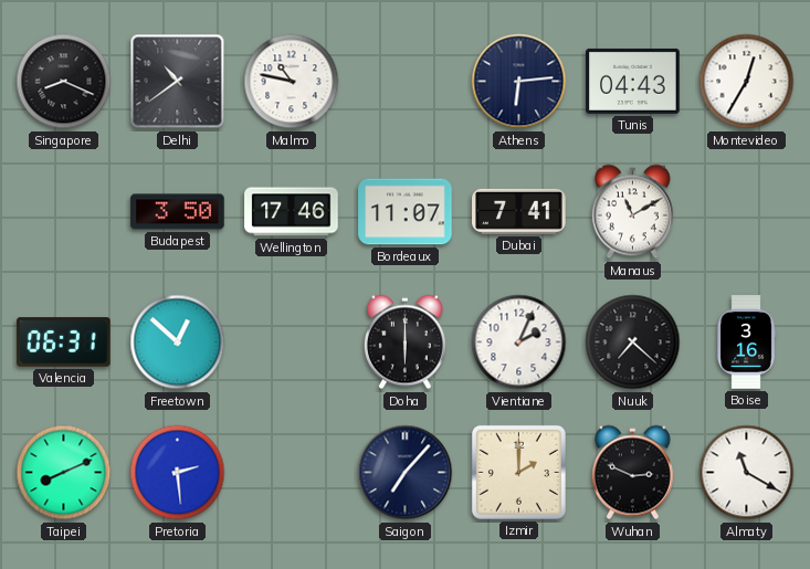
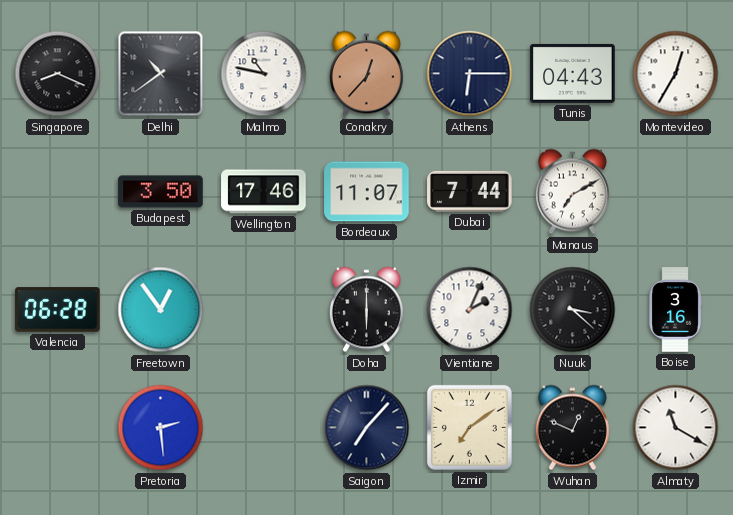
Conakry: none -> 12:37 (366, 74)
Athens: 6:14 -> 6:15 (470, 74)
Dubai: 7:41 -> 7:44 (470, 191)
Manaus: 11:10 -> 7:10 (572, 192)
Valencia: 06:31 -> 06:28 (58, 310)
Freetown: 12:52 -> 12:54 (161, 310)
Nuuk: 7:22 -> 3:22 (573, 310)
Taipei: 8:11 -> none (64, 473)
Izmir: 2:00 -> 7:09 (469, 427)
Wuhan: 2:49 -> 12:49 (572, 428)
